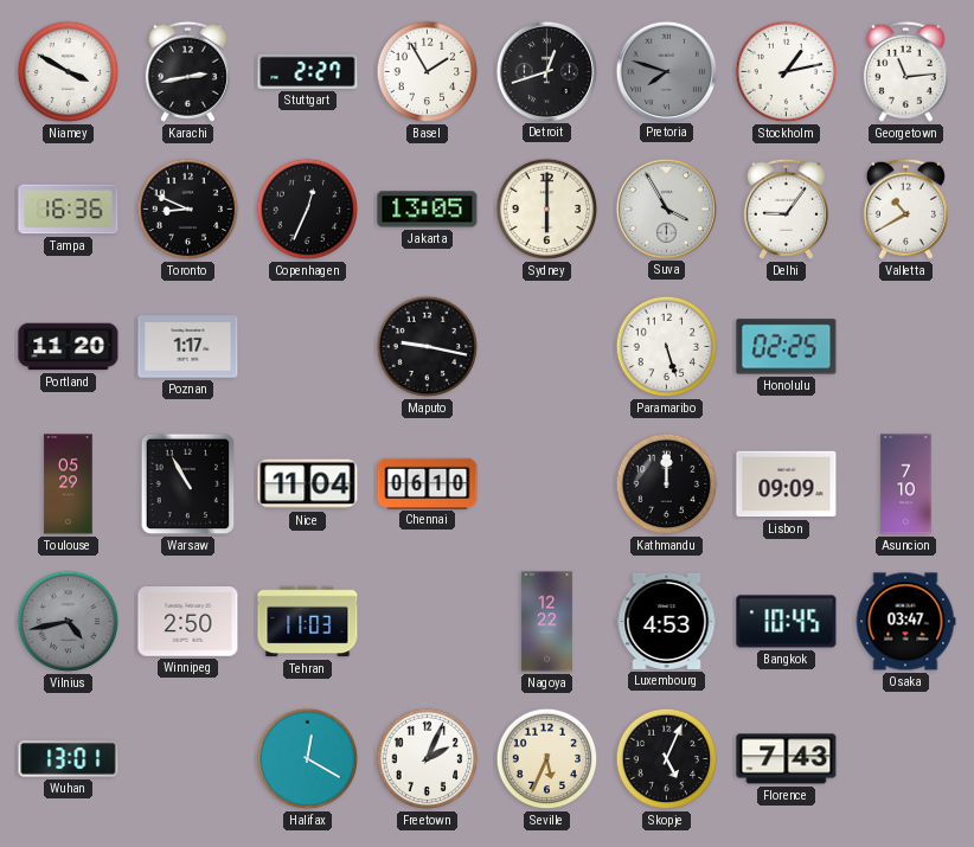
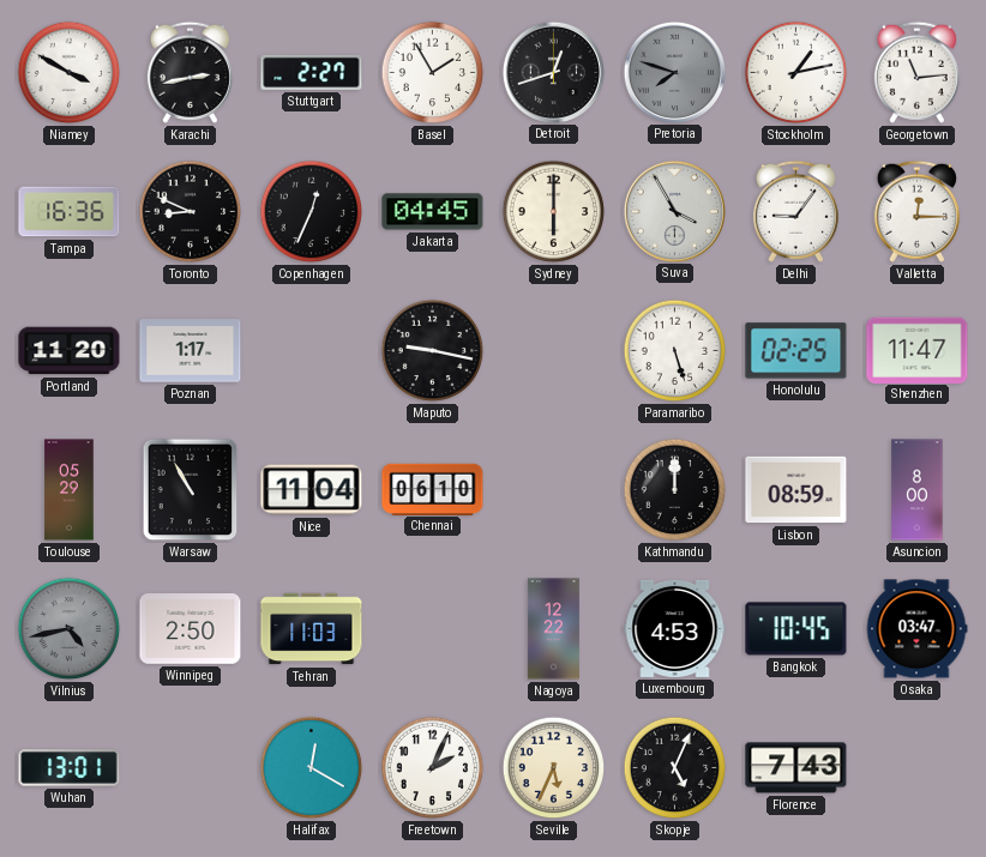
Jakarta: 13:05 -> 04:45 (433, 212)
Valletta: 10:40 -> 12:15 (916, 211)
Shenzhen: none -> 11:47 (918, 350)
Lisbon: 09:09 -> 08:59 (796, 490)
Asuncion: 7:10 -> 8:00 (918, 490)
